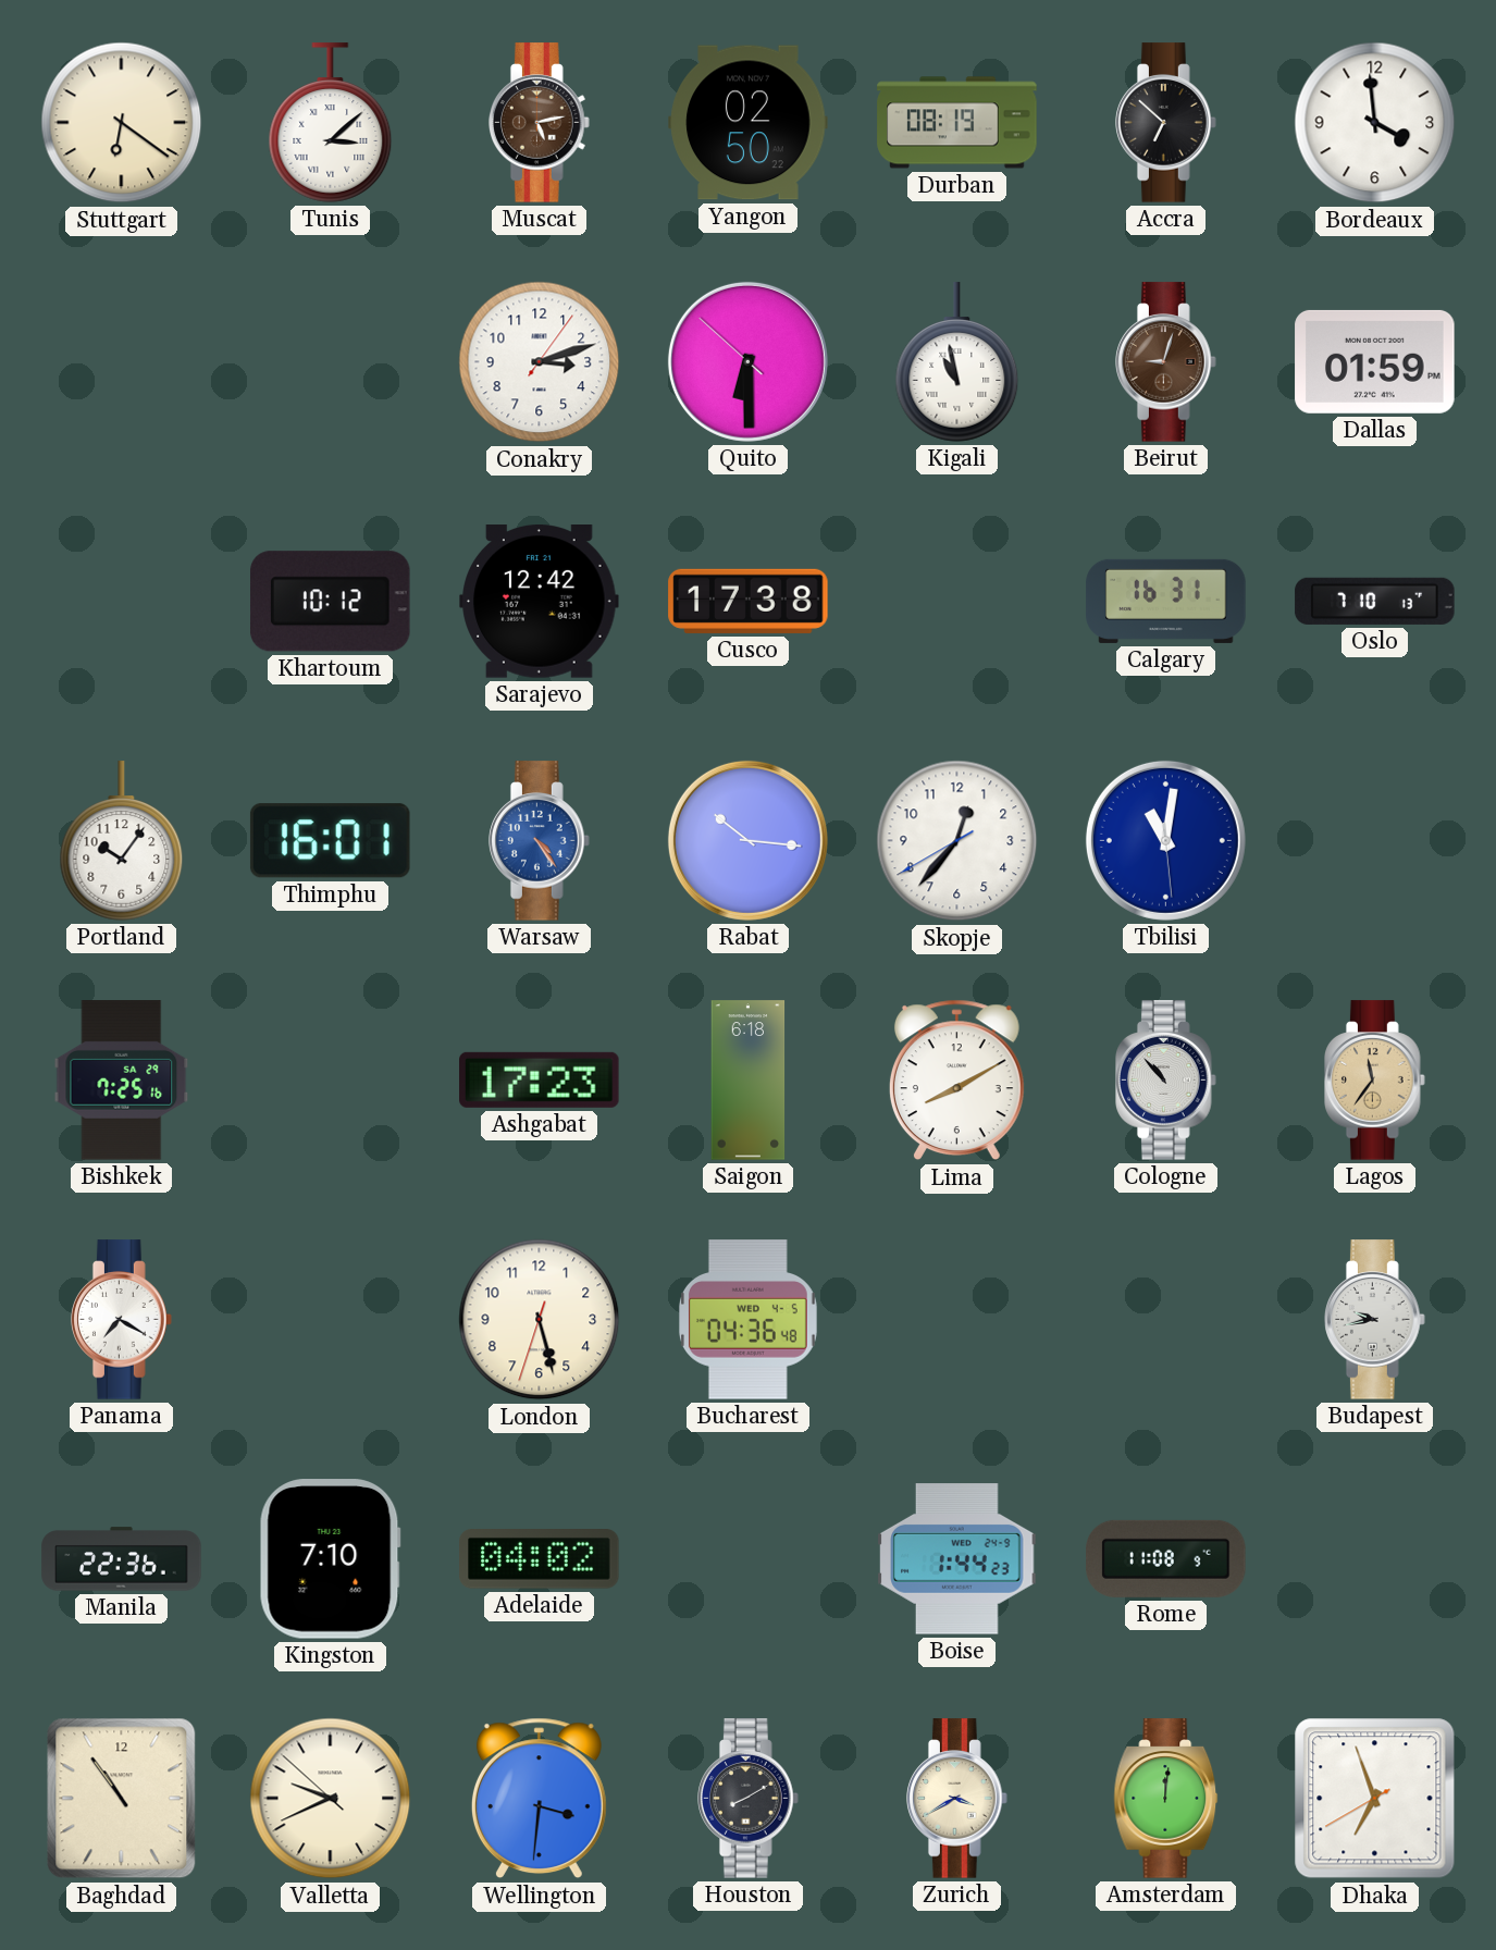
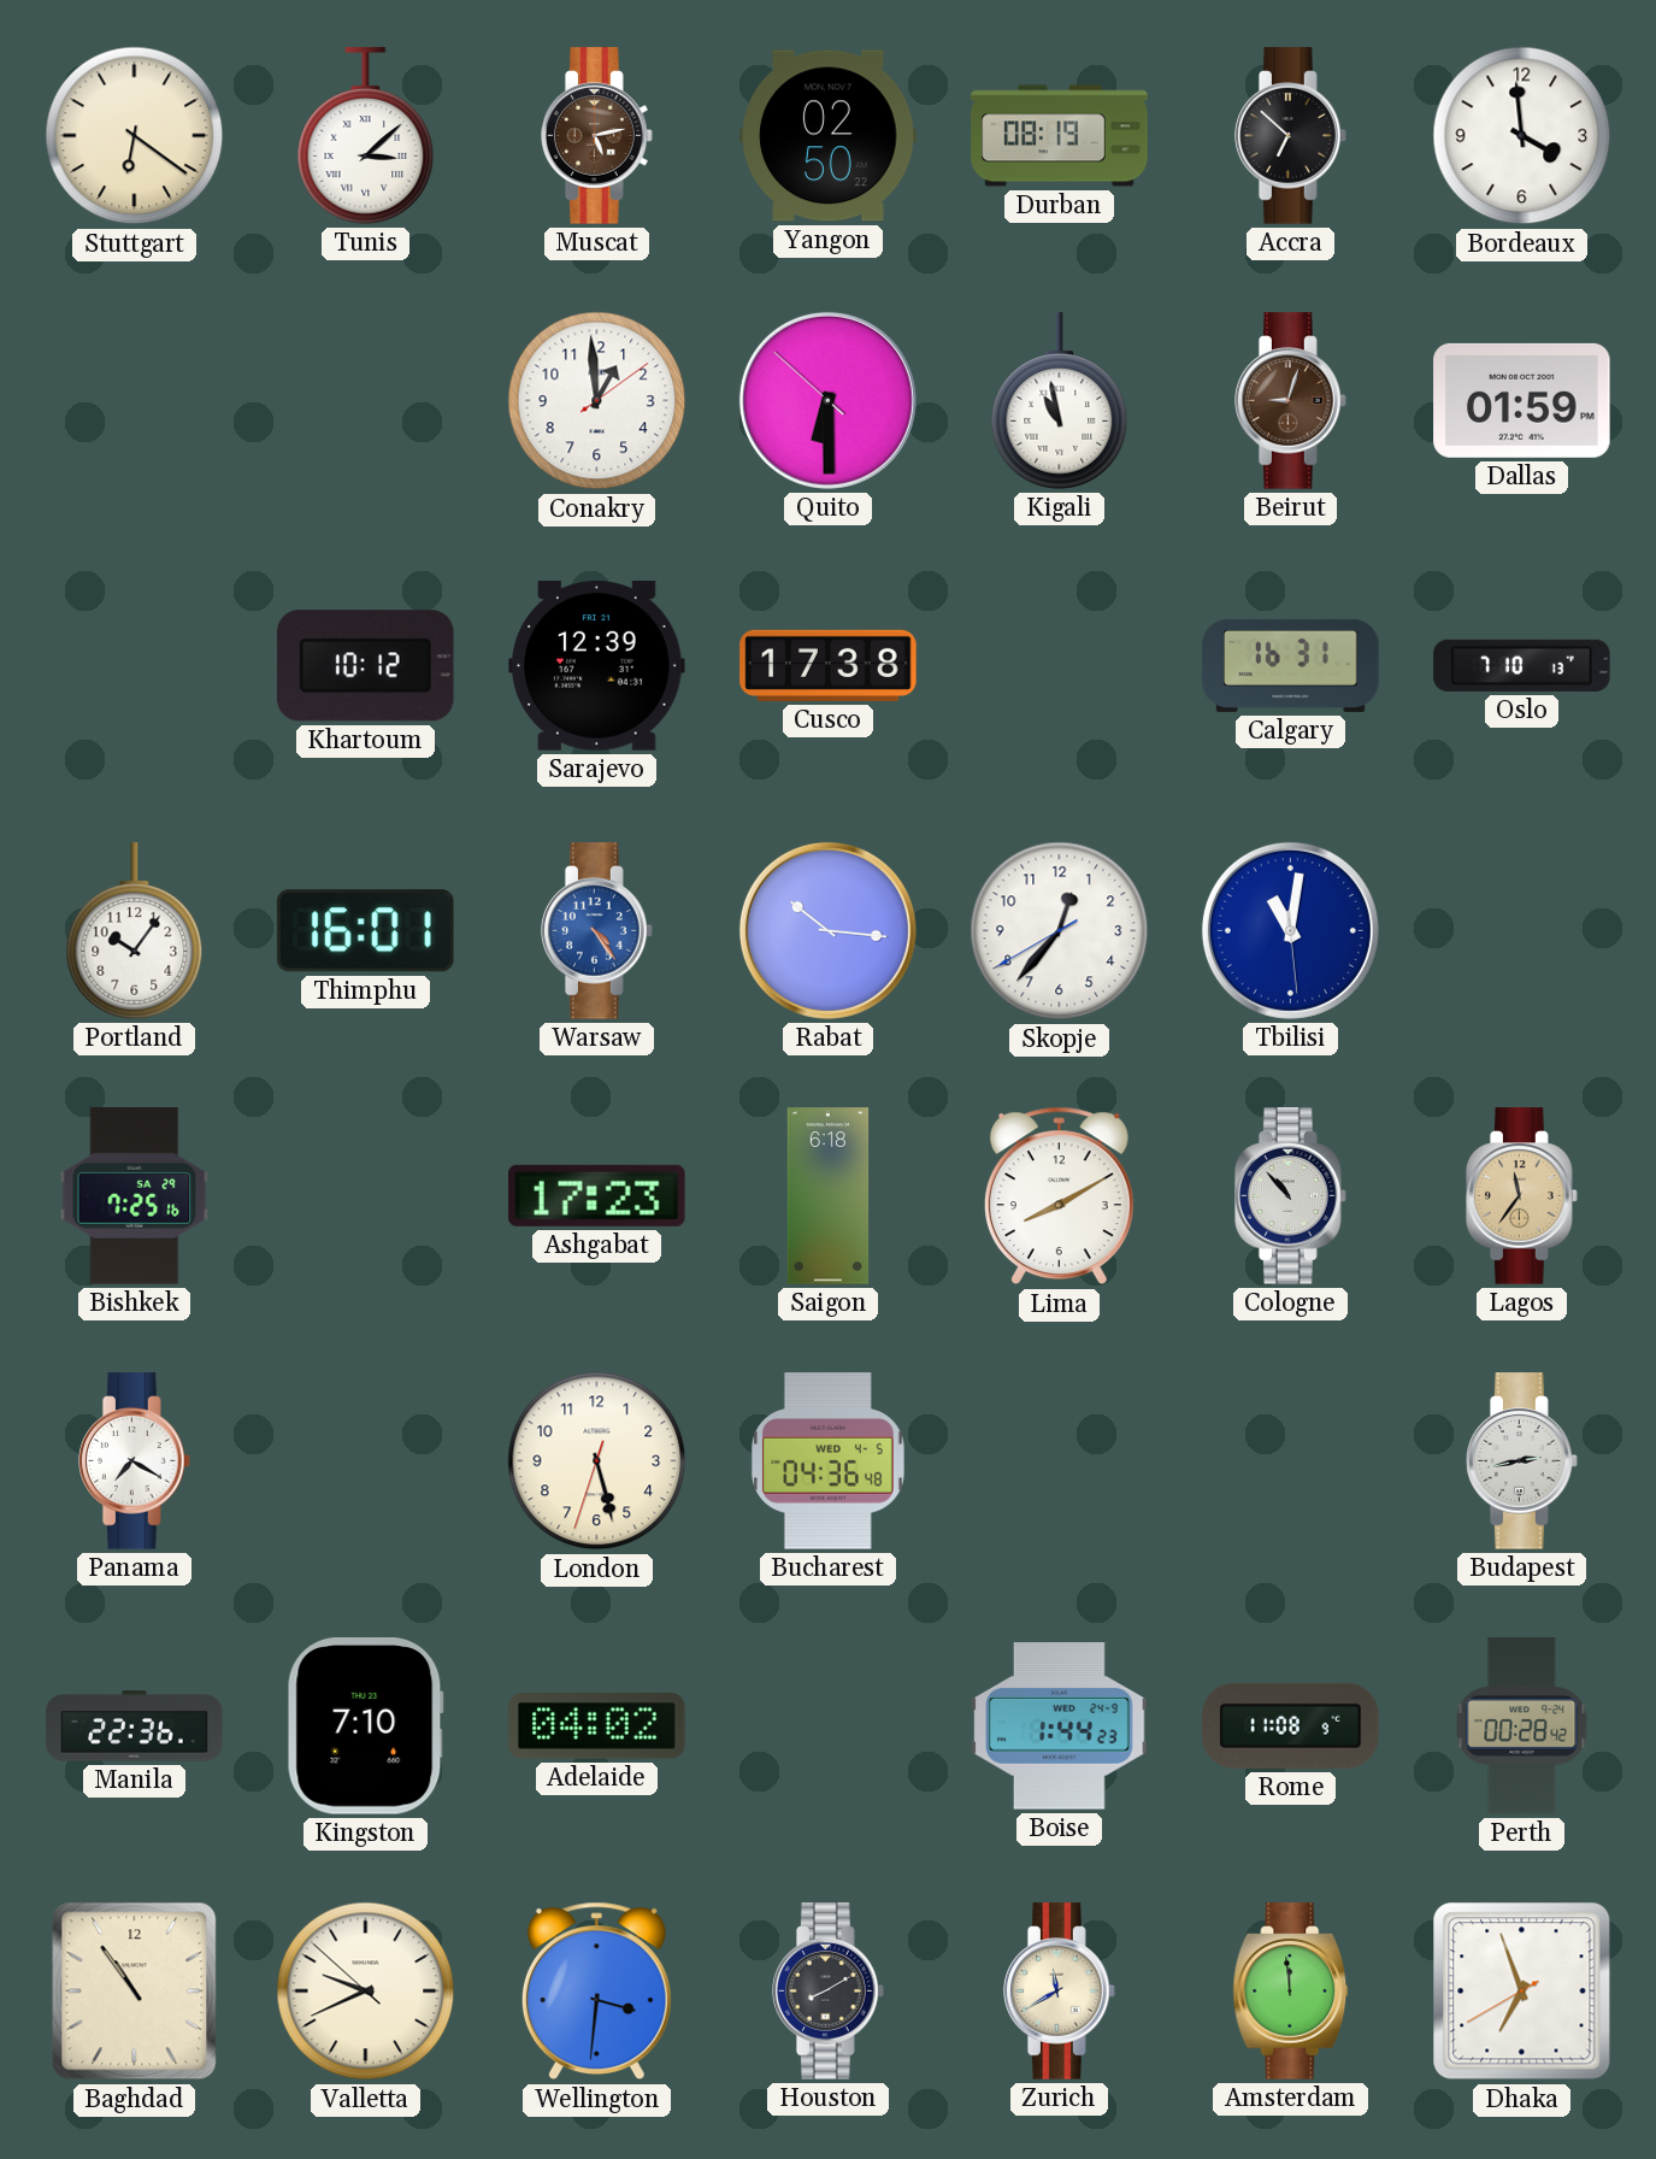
Conakry: 3:12 -> 12:59 (597, 401)
Sarajevo: 12:42 -> 12:39 (597, 666)
Budapest: 9:43 -> 2:43 (1522, 1461)
Perth: none -> 00:28 (1522, 1726)
Zurich: 3:40 -> 11:40 (1060, 1992)
Amsterdam: 12:01 -> 11:59 (1291, 1992)
